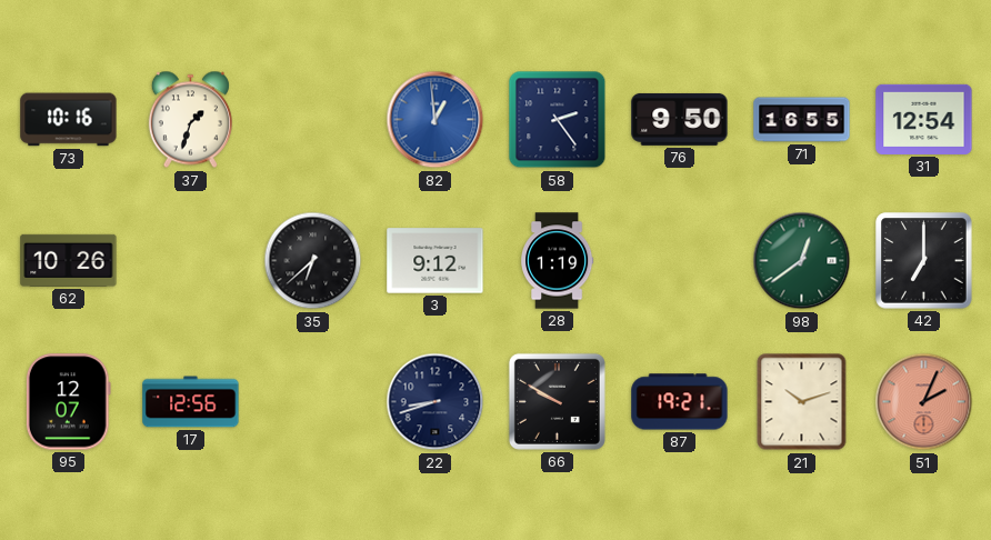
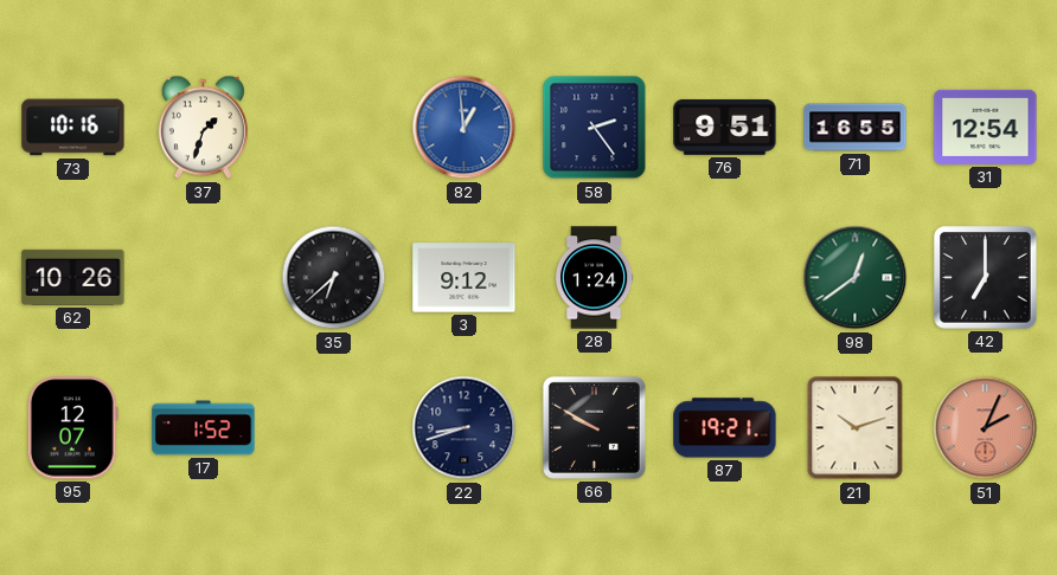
76: 9:50 -> 9:51 (725, 128)
28: 1:19 -> 1:24 (595, 278)
17: 12:56 -> 1:52 (204, 428)
